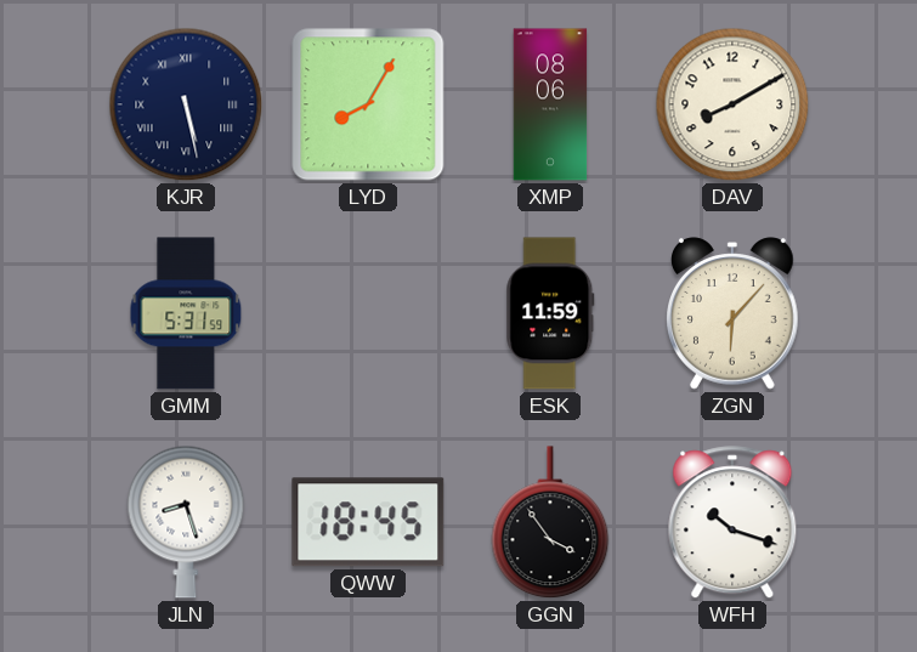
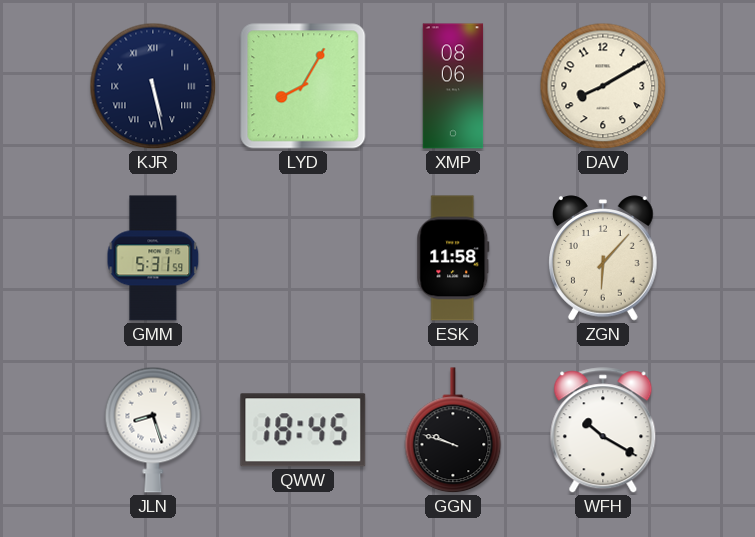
ESK: 11:59 -> 11:58 (453, 258)
GGN: 3:54 -> 9:48 (453, 431)
WFH: 10:18 -> 10:20 (603, 431)
